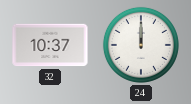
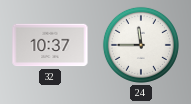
24: 12:00 -> 11:45 (141, 45)
